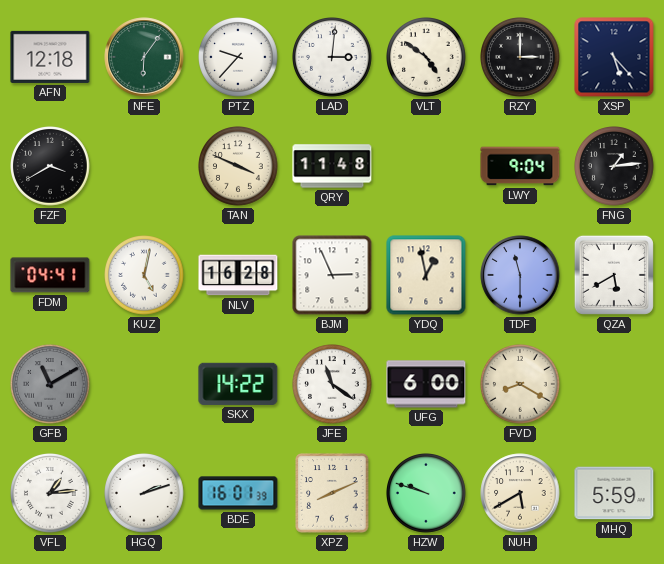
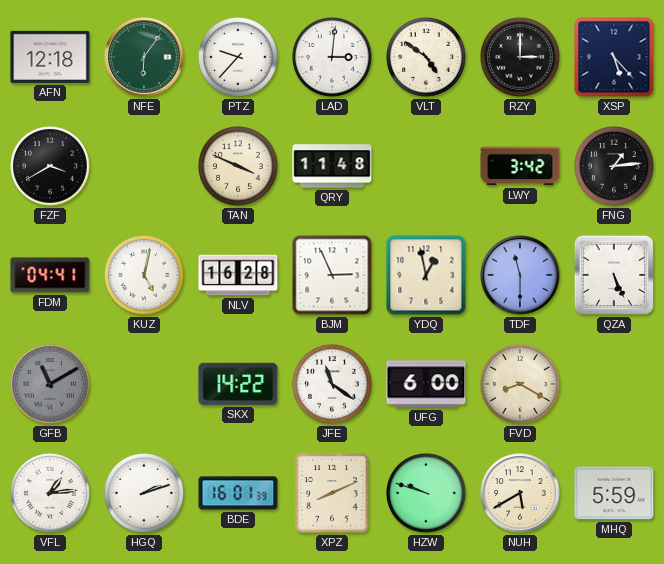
LWY: 9:04 -> 3:42 (520, 166)
QZA: 5:40 -> 5:26 (614, 275)
